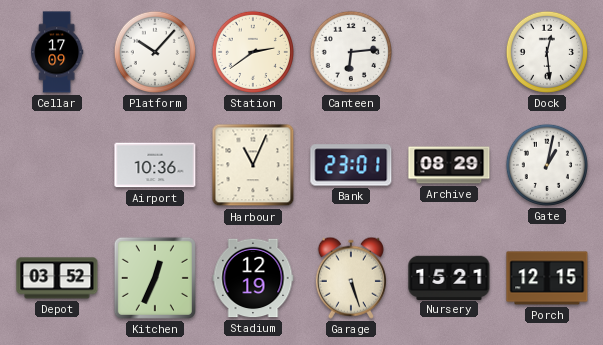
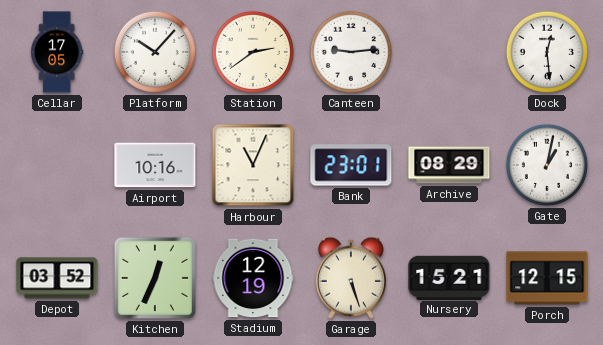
Cellar: 17:09 -> 17:05 (57, 52)
Canteen: 6:14 -> 9:14 (351, 52)
Airport: 10:36 -> 10:16 (155, 165)
